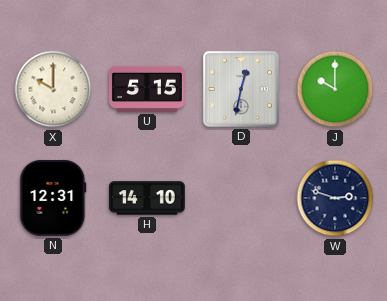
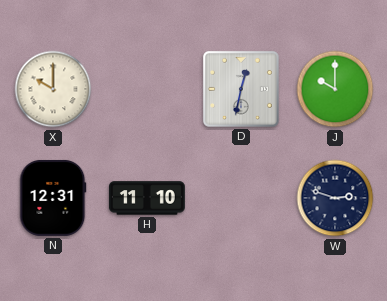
U: 5:15 -> none (148, 89)
H: 14:10 -> 11:10 (147, 198)
